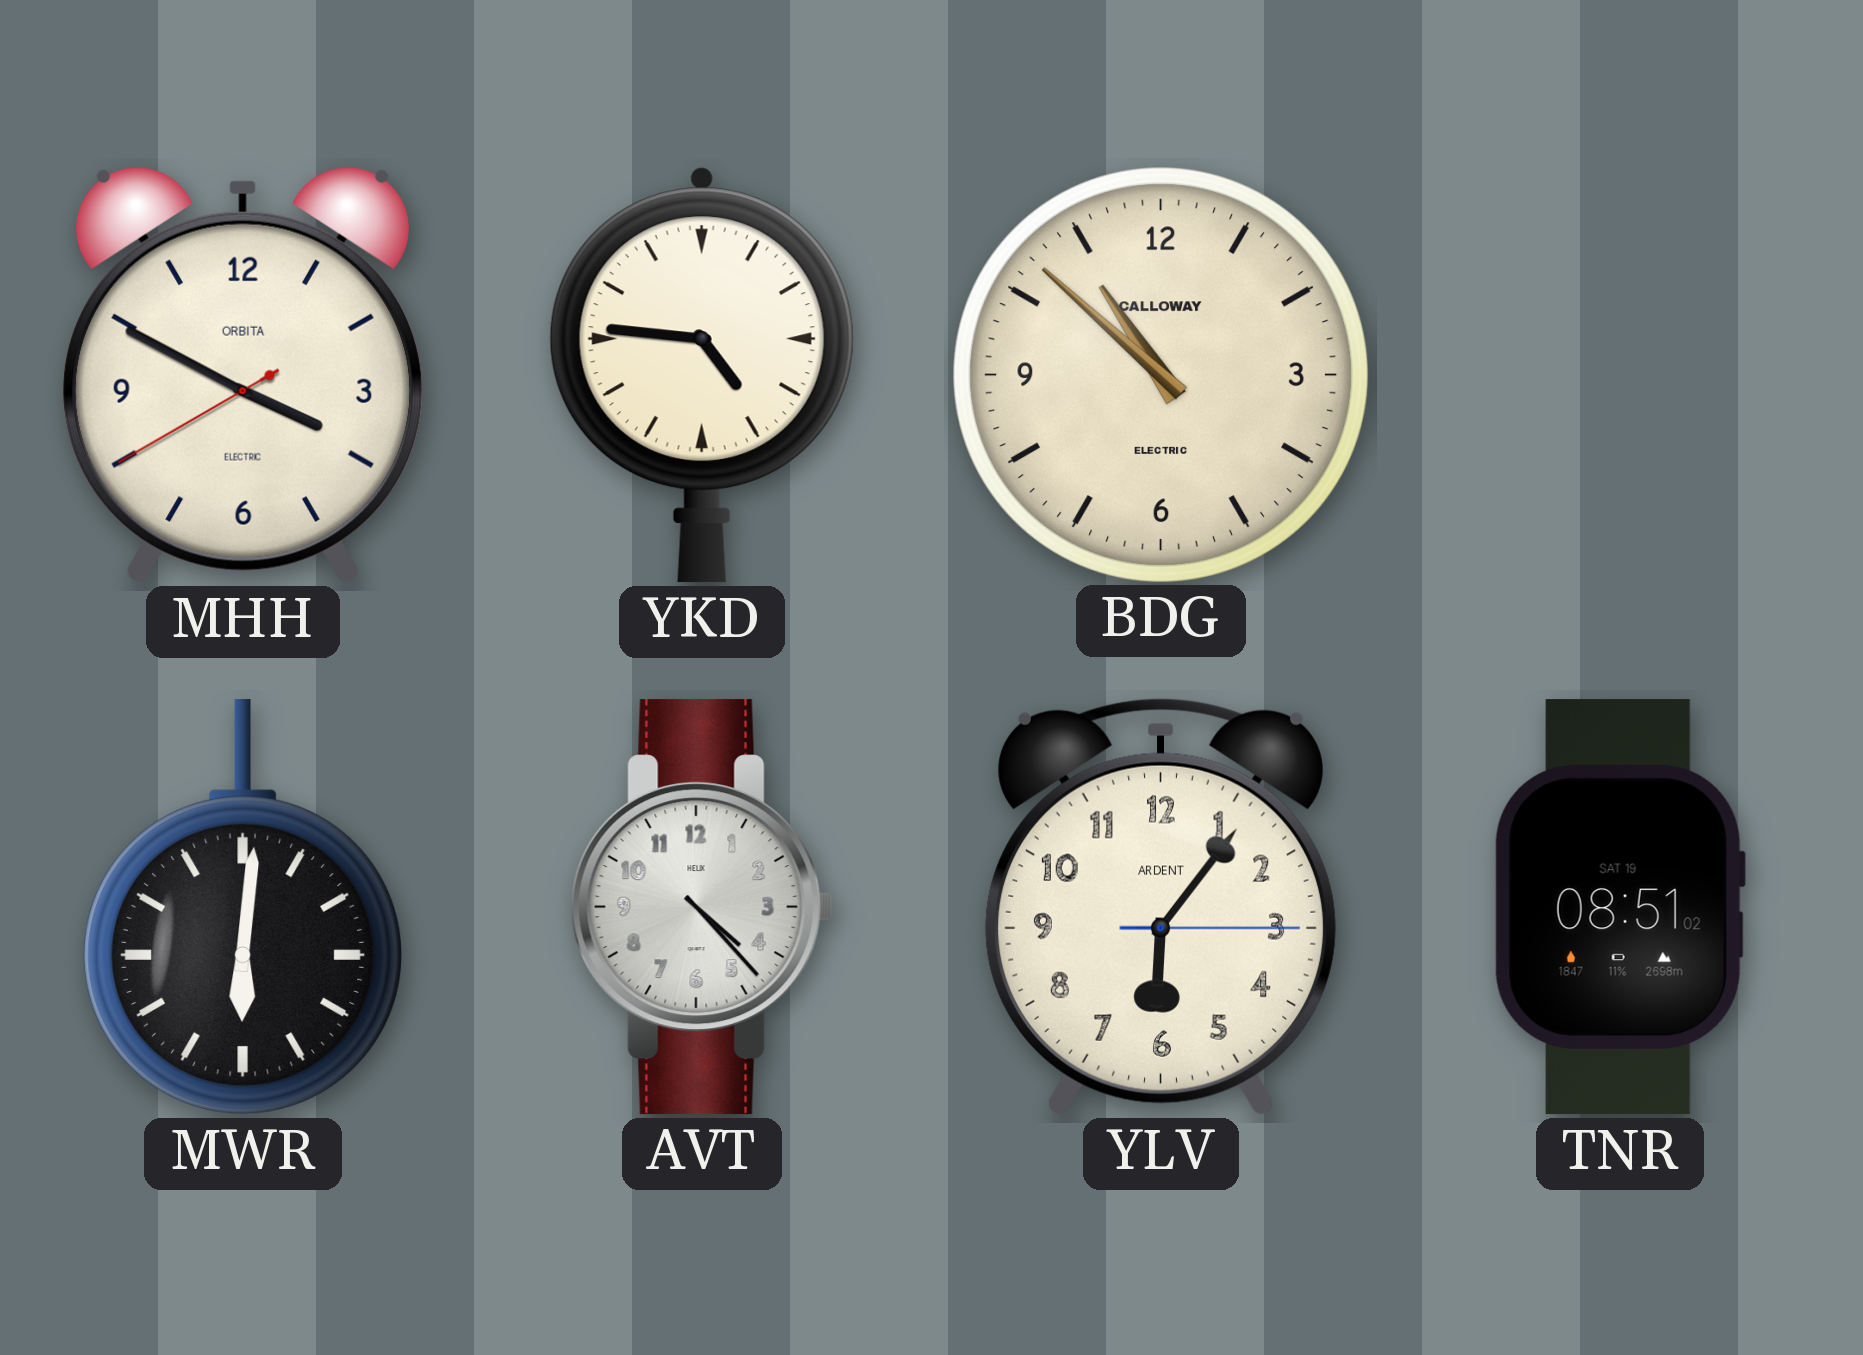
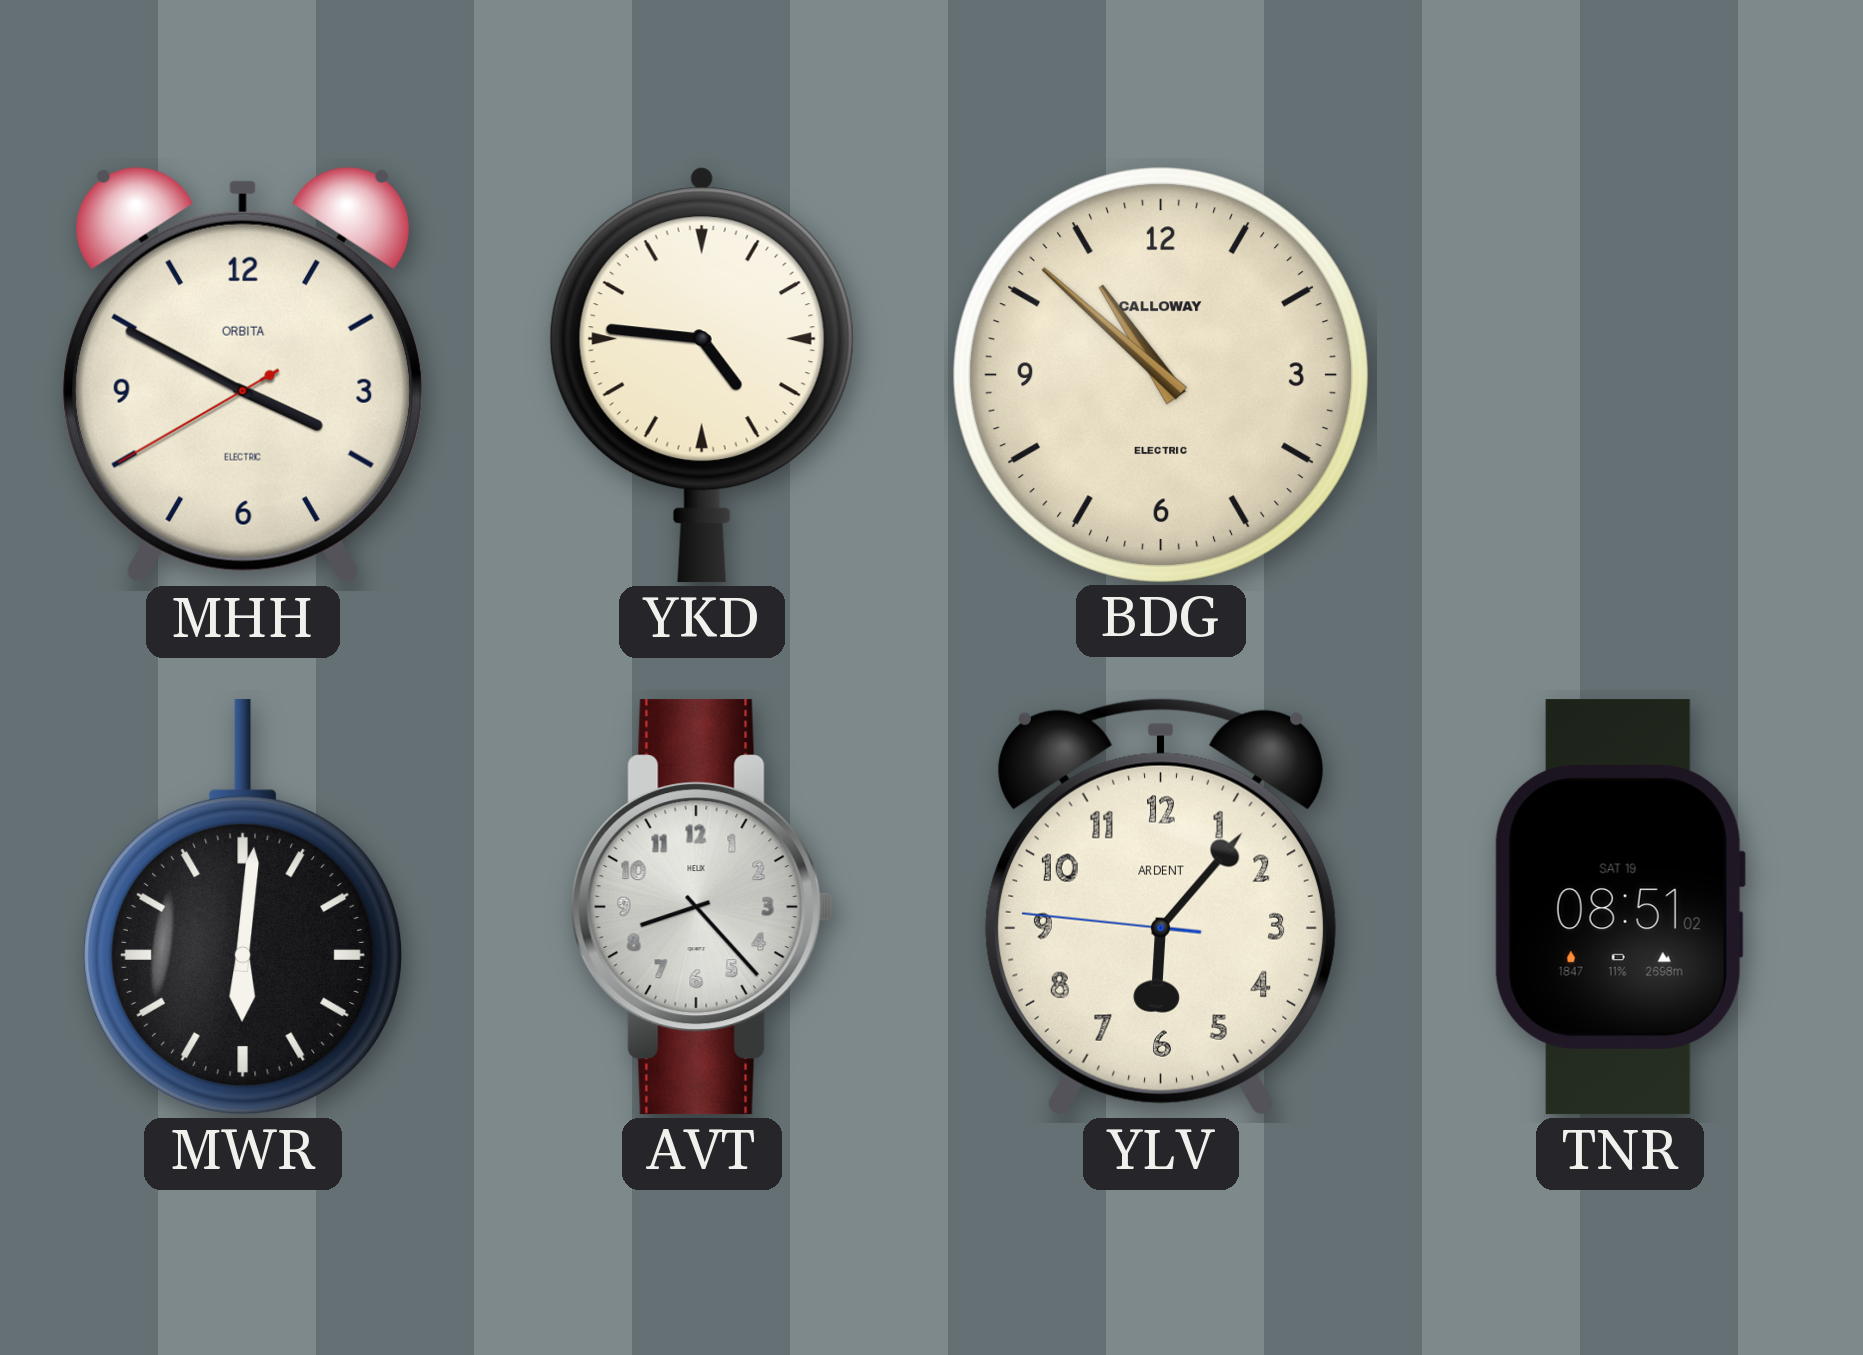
AVT: 4:23 -> 8:23 (702, 907)
YLV: 6:06:15 -> 6:06:46 (1161, 907)
